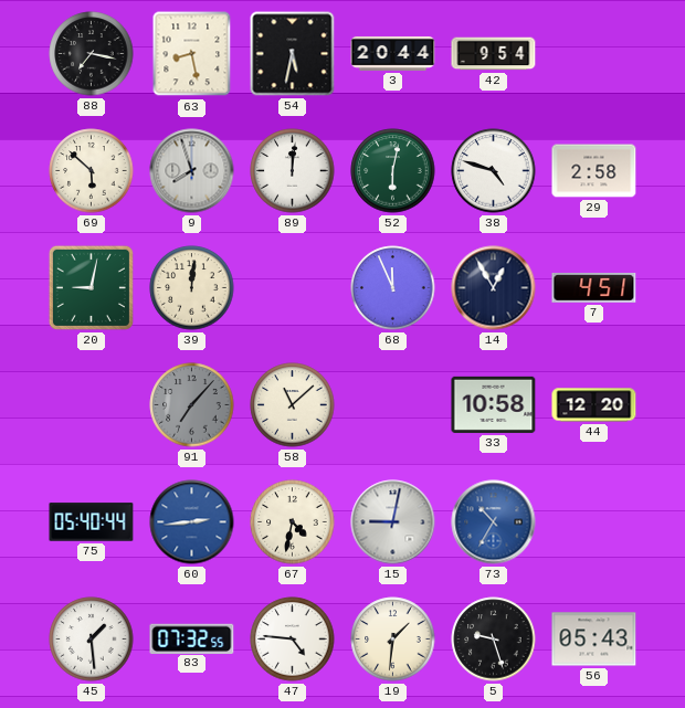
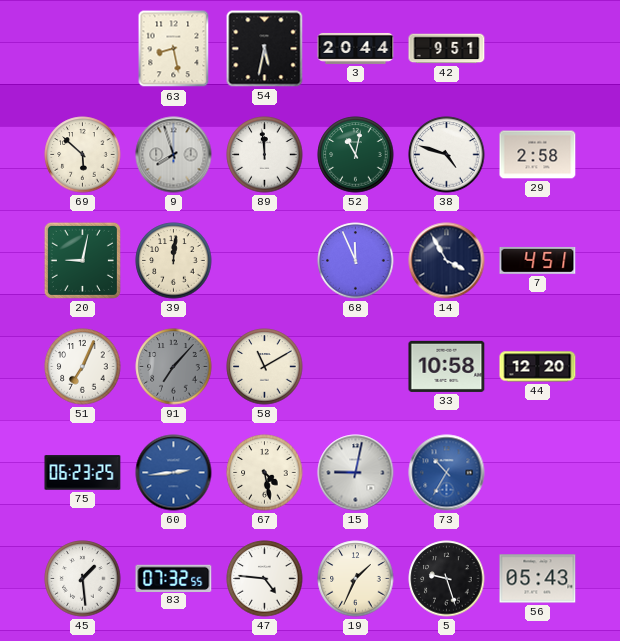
88: 7:17 -> none (92, 54)
42: 9:54 -> 9:51 (447, 49)
89: 12:01 -> 11:59 (265, 155)
52: 6:02 -> 11:02 (356, 155)
14: 12:55 -> 3:55 (447, 261)
51: none -> 7:04 (83, 367)
58: 11:08 -> 11:10 (265, 367)
75: 05:40 -> 06:23 (83, 473)
67: 4:32 -> 4:28 (265, 473)
19: 1:31 -> 1:34 (356, 579)
